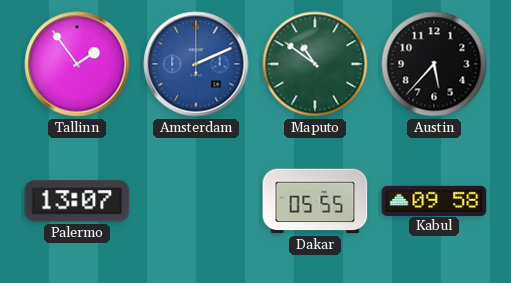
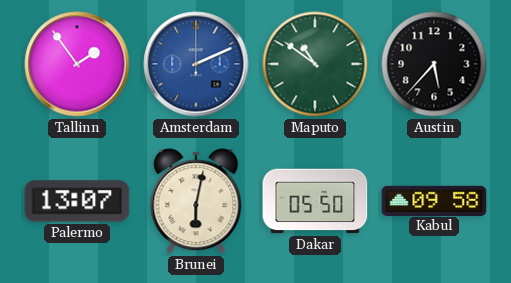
Brunei: none -> 6:02 (196, 201)
Dakar: 05:55 -> 05:50 (315, 201)
